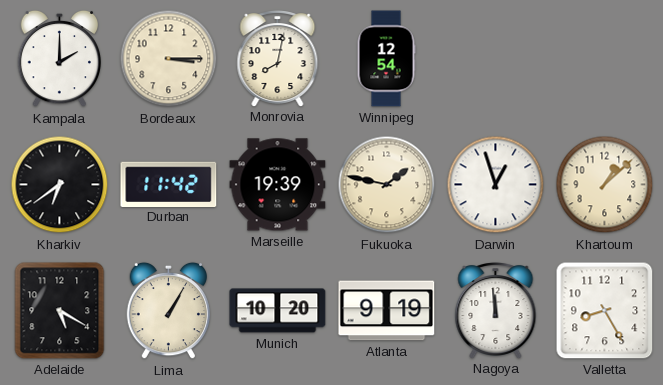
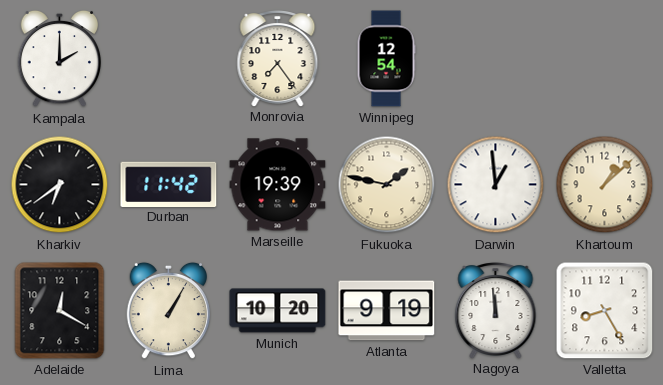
Bordeaux: 3:15 -> none (169, 59)
Monrovia: 8:02 -> 7:24 (278, 59)
Darwin: 12:57 -> 12:59 (496, 185)
Adelaide: 5:20 -> 12:20 (60, 311)
